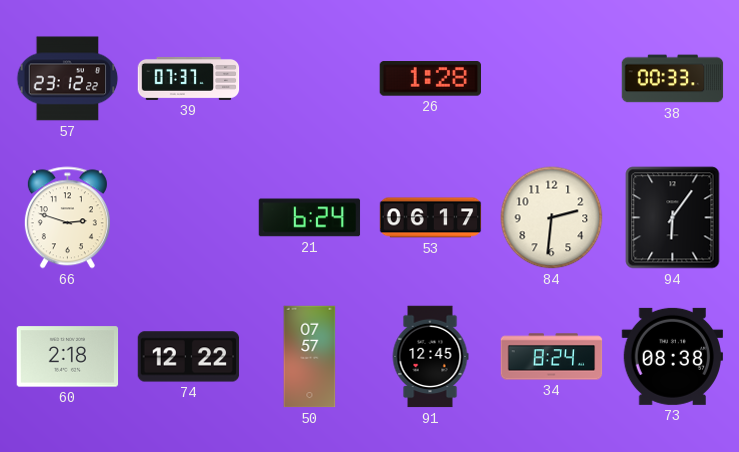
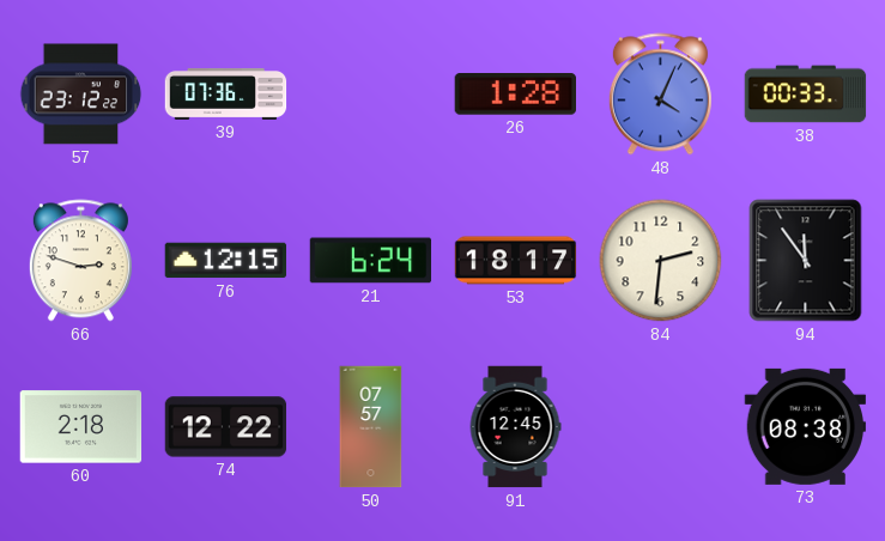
39: 07:37 -> 07:36 (226, 93)
48: none -> 4:04 (660, 95)
76: none -> 12:15 (226, 261)
53: 06:17 -> 18:17 (516, 261)
94: 6:06 -> 11:54 (806, 261)
34: 8:24 -> none (552, 357)
